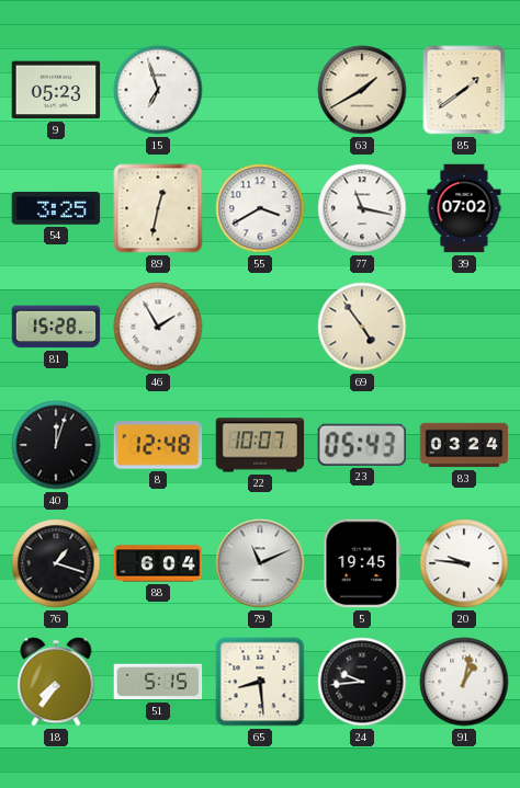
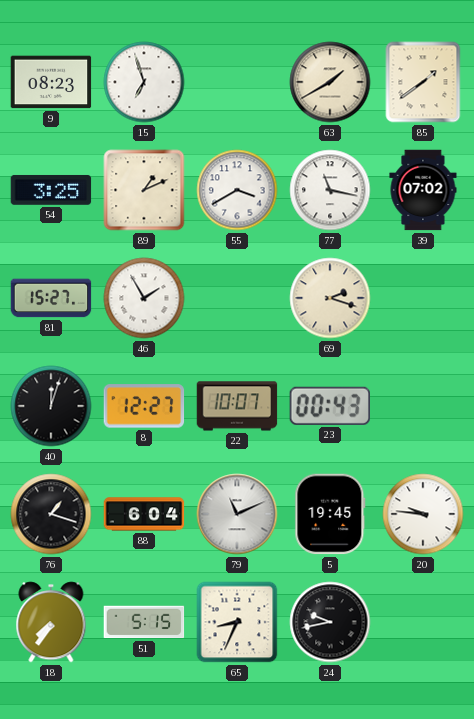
9: 05:23 -> 08:23 (51, 82)
89: 12:32 -> 1:11 (144, 190)
81: 15:28 -> 15:27 (51, 298)
69: 4:54 -> 2:18 (330, 298)
8: 12:48 -> 12:27 (144, 406)
23: 05:43 -> 00:43 (329, 406)
83: 03:24 -> none (464, 445)
65: 8:29 -> 8:34 (237, 622)
24: 9:44 -> 9:43 (330, 622)
91: 1:02 -> none (464, 682)
